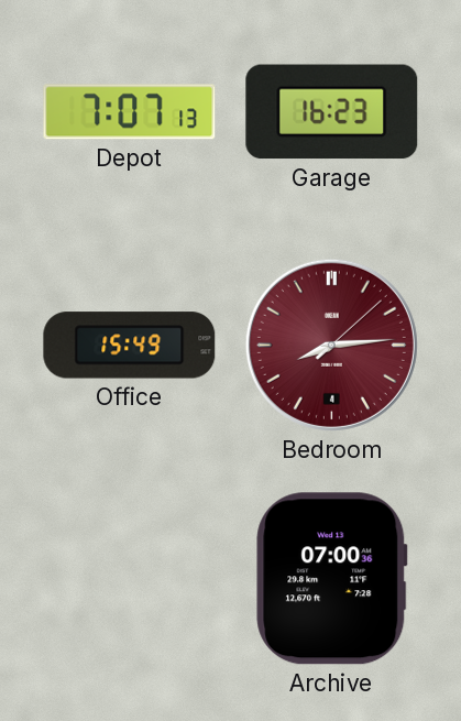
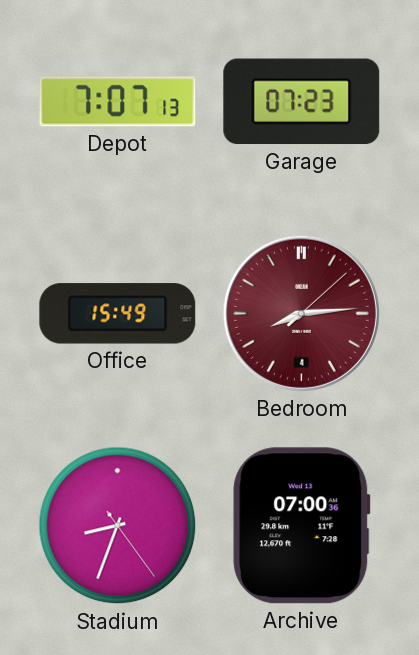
Garage: 16:23 -> 07:23 (302, 102)
Stadium: none -> 8:33 (118, 526)
